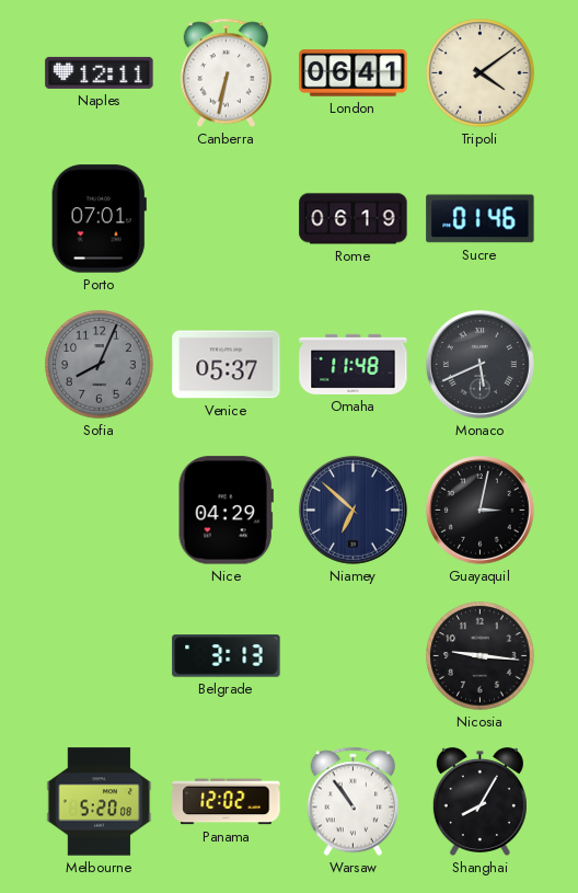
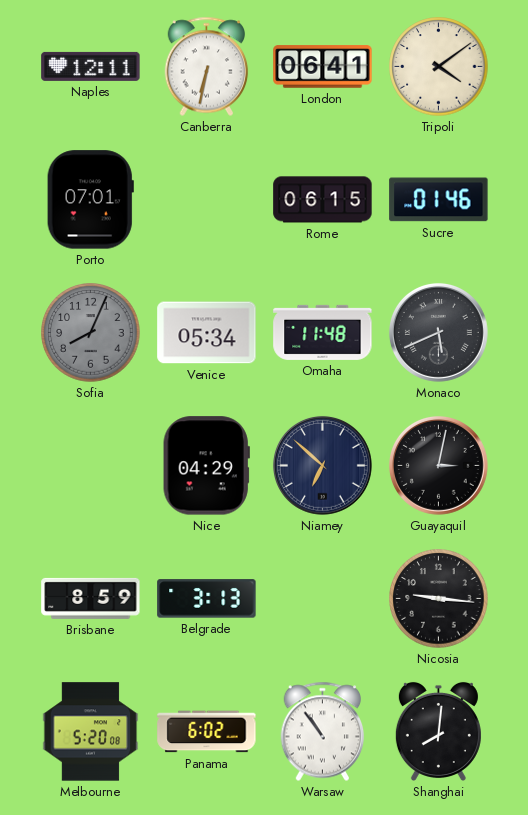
Rome: 06:19 -> 06:15 (323, 200)
Venice: 05:37 -> 05:34 (207, 333)
Brisbane: none -> 8:59 (91, 598)
Panama: 12:02 -> 6:02 (207, 732)
Shanghai: 8:05 -> 8:01 (438, 731)
